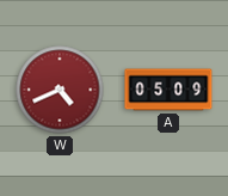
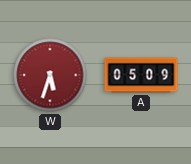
W: 4:41 -> 5:33 (50, 75)
